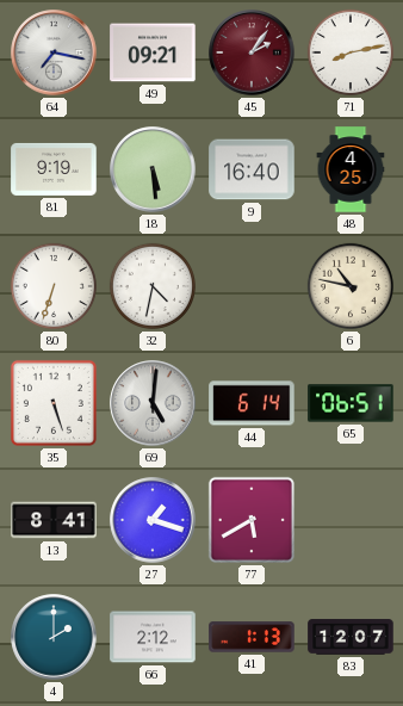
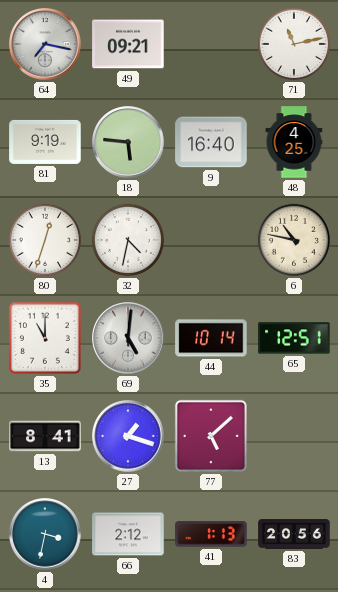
45: 2:06 -> none (252, 52)
71: 8:13 -> 11:13 (294, 44)
18: 5:29 -> 5:46 (128, 142)
80: 6:33 -> 12:33 (45, 240)
35: 5:27 -> 11:00 (45, 338)
44: 6:14 -> 10:14 (211, 338)
65: 06:51 -> 12:51 (294, 338)
77: 5:40 -> 5:08 (211, 436)
4: 2:00 -> 3:32 (45, 534)
83: 12:07 -> 20:56 (294, 534)
